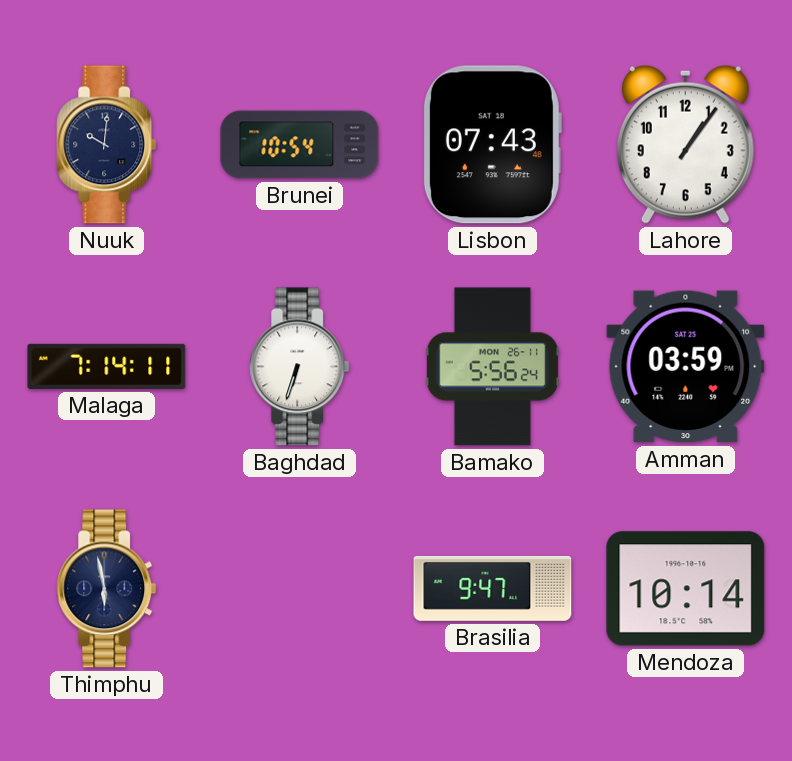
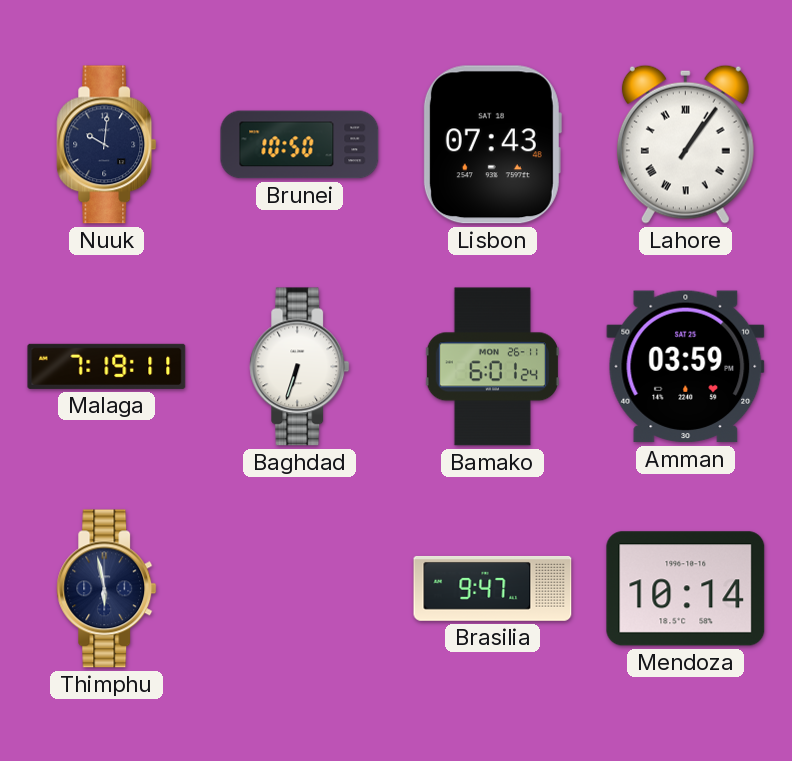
Brunei: 10:54 -> 10:50 (300, 145)
Lahore numerals: Arabic -> Roman (685, 144)
Malaga: 7:14 -> 7:19 (107, 366)
Bamako: 5:56 -> 6:01 (492, 367)
